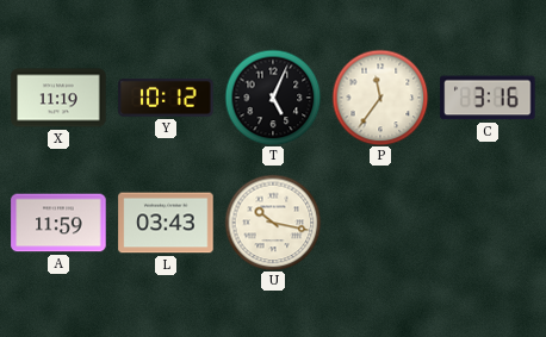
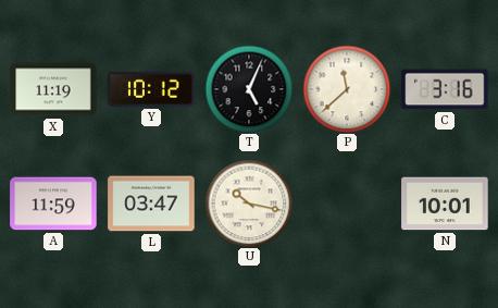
P: 11:36 -> 11:38 (347, 89)
L: 03:43 -> 03:47 (151, 204)
N: none -> 10:01 (445, 204)
